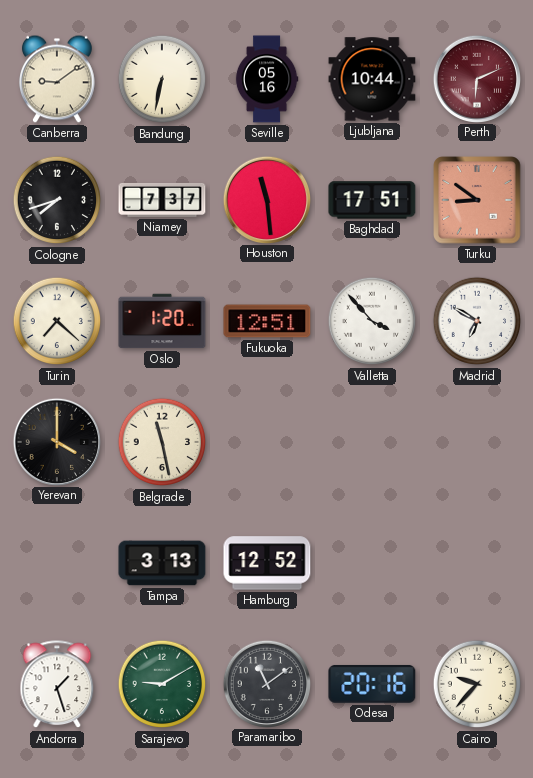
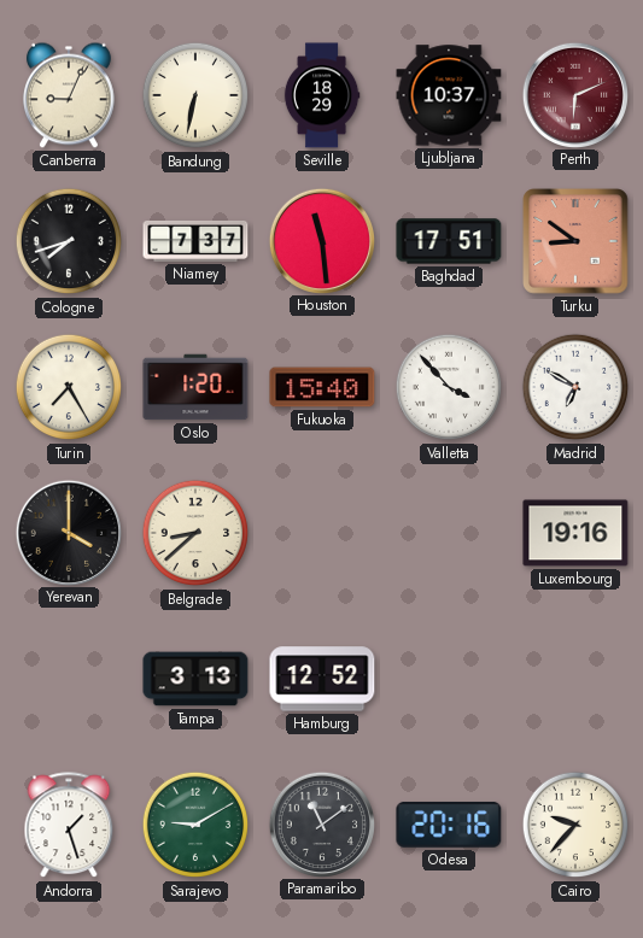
Canberra: 9:09 -> 9:04 (70, 95)
Seville: 05:16 -> 18:29 (322, 95)
Ljubljana: 10:44 -> 10:37 (449, 95)
Turin: 7:22 -> 7:25 (69, 387)
Fukuoka: 12:51 -> 15:40 (322, 387)
Belgrade: 11:28 -> 8:38 (195, 533)
Luxembourg: none -> 19:16 (575, 533)
